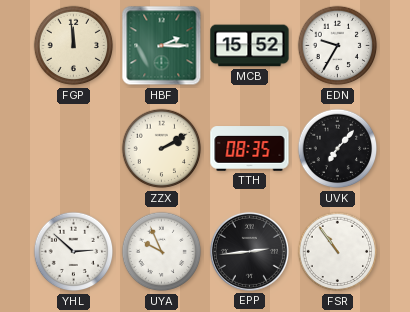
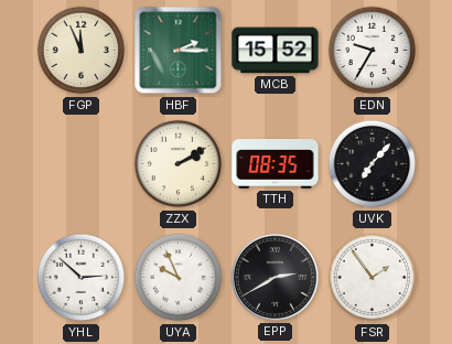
FGP: 11:59 -> 11:56 (82, 51)
EPP: 2:44 -> 2:40 (275, 277)
FSR: 10:54 -> 1:54 (373, 278)
